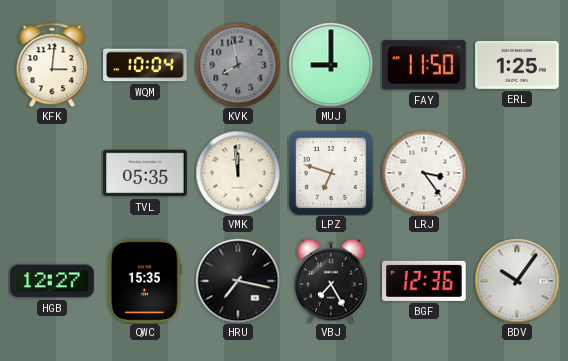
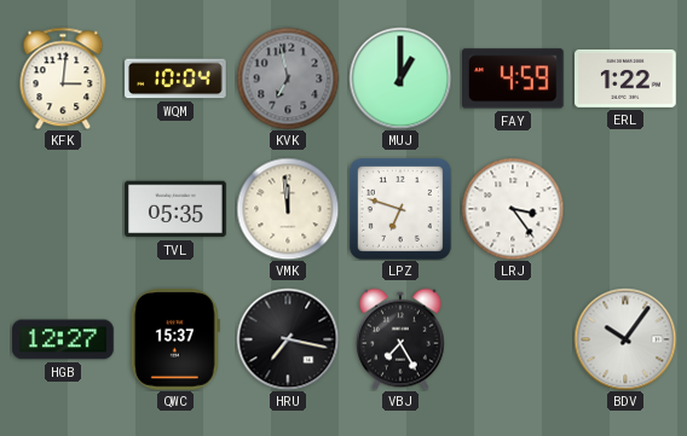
KVK: 7:58 -> 6:58 (288, 79)
MUJ: 9:00 -> 1:00 (400, 79)
FAY: 11:50 -> 4:59 (514, 79)
ERL: 1:25 -> 1:22 (625, 79)
QWC: 15:35 -> 15:37 (175, 339)
BGF: 12:36 -> none (424, 281)
